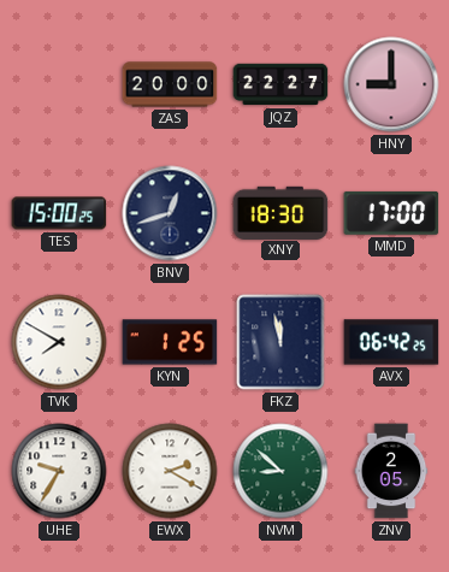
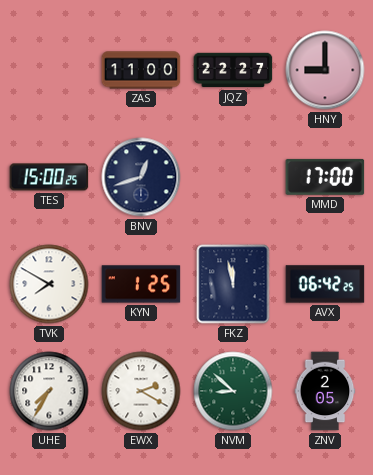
ZAS: 20:00 -> 11:00 (141, 70)
XNY: 18:30 -> none (280, 212)
UHE: 9:35 -> 7:35 (49, 391)
